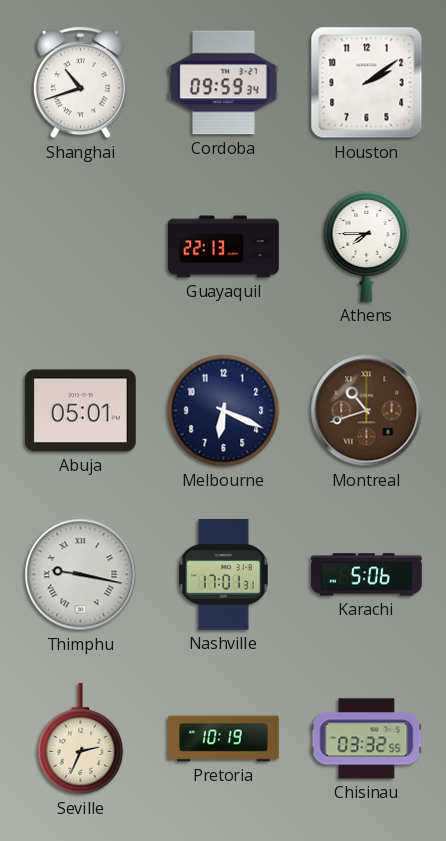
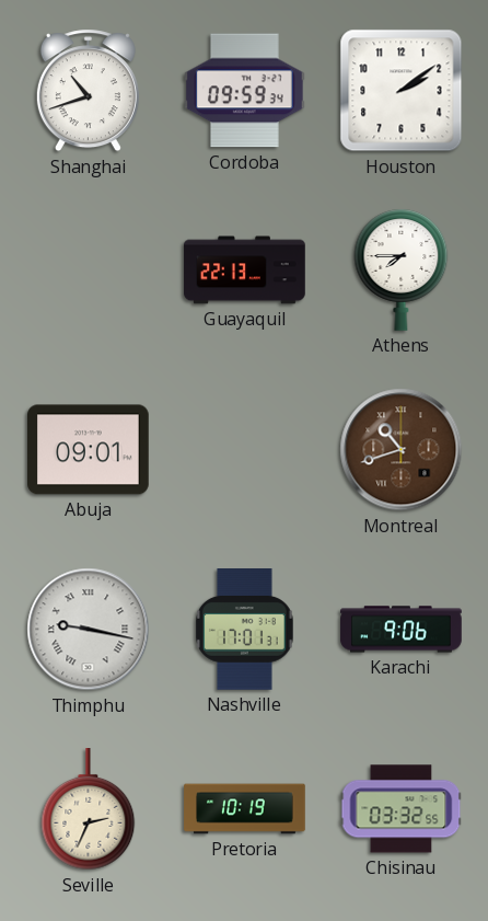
Abuja: 05:01 -> 09:01 (89, 450)
Melbourne: 6:19 -> none (224, 411)
Karachi: 5:06 -> 9:06 (402, 630)
